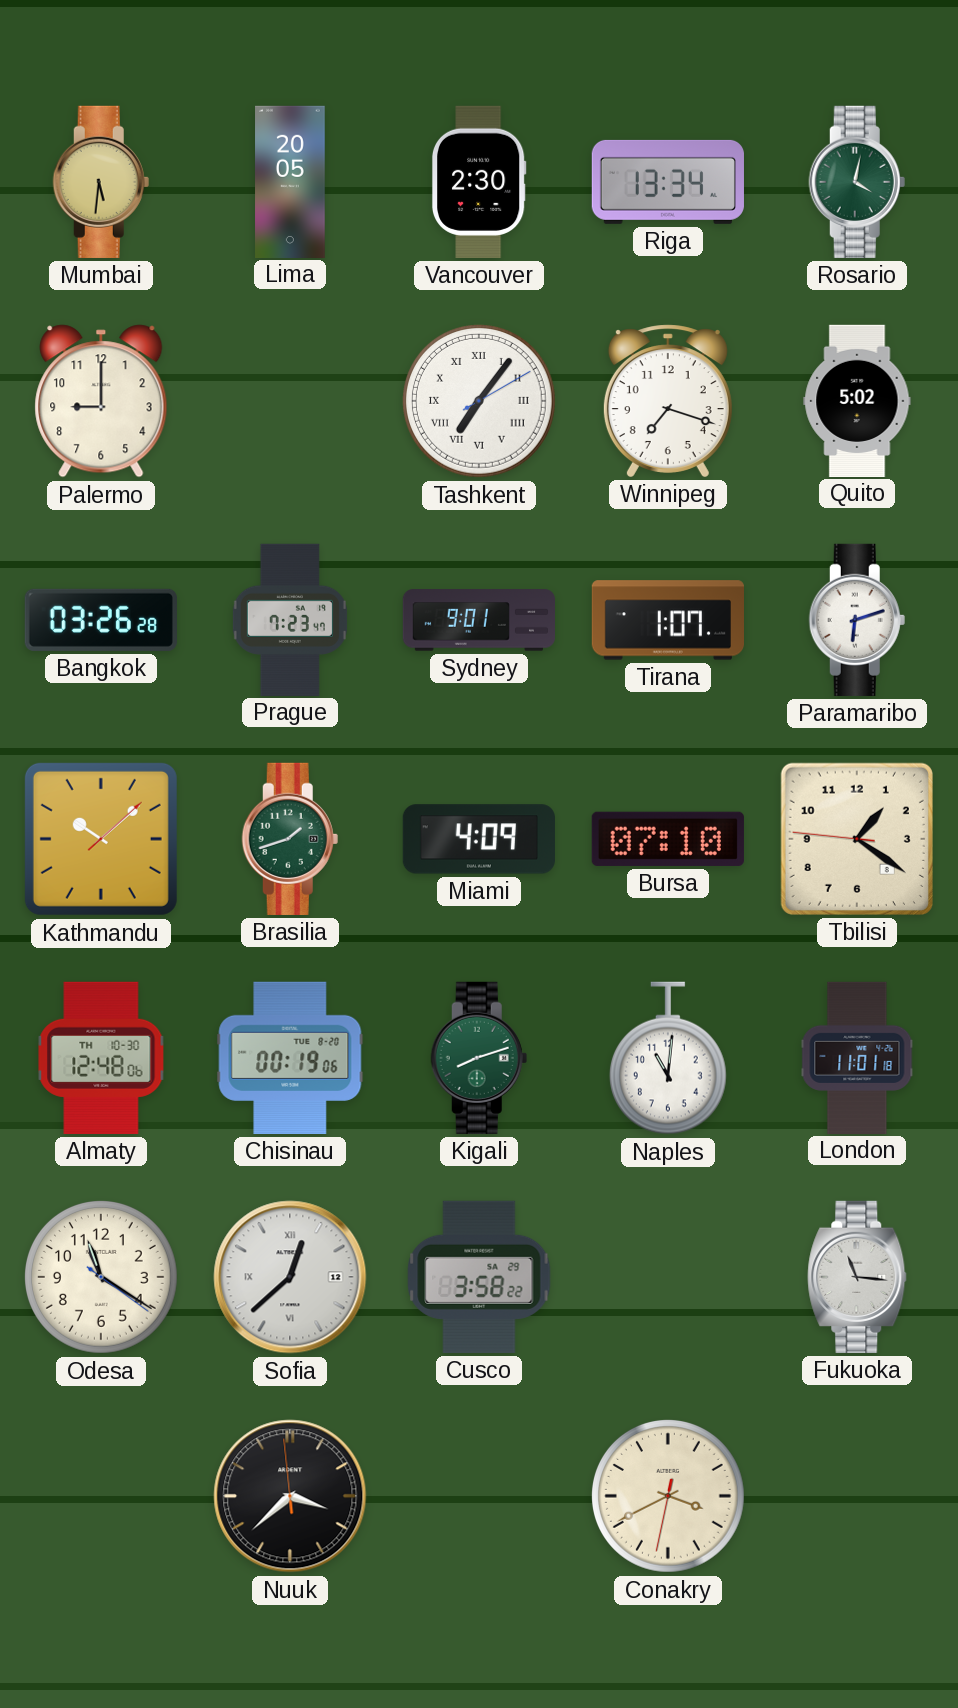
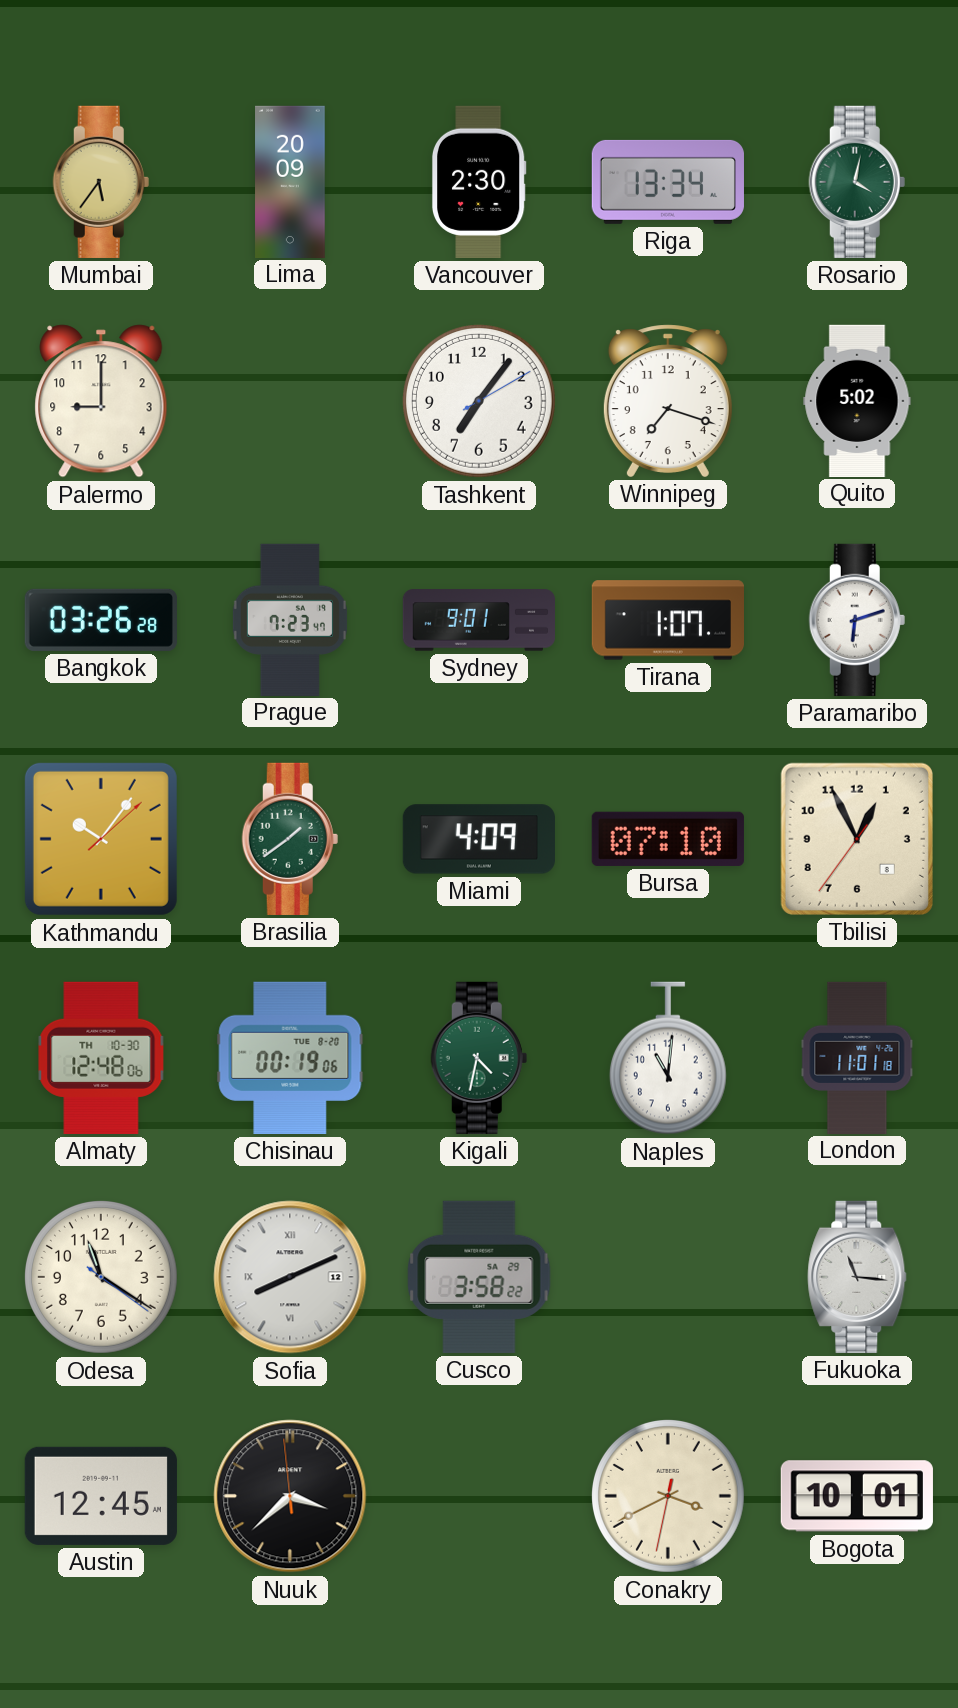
Mumbai: 5:31 -> 5:36 (101, 182)
Lima: 20:05 -> 20:09 (290, 181)
Tashkent numerals: Roman -> Arabic (479, 401)
Kathmandu: 10:08 -> 10:06 (101, 839)
Brasilia: 1:42 -> 1:39 (290, 839)
Tbilisi: 1:20 -> 12:55 (857, 839)
Kigali: 8:12 -> 4:32 (479, 1058)
Sofia: 12:38 -> 8:11 (290, 1277)
Austin: none -> 12:45 (101, 1496)
Bogota: none -> 10:01 (857, 1496)
